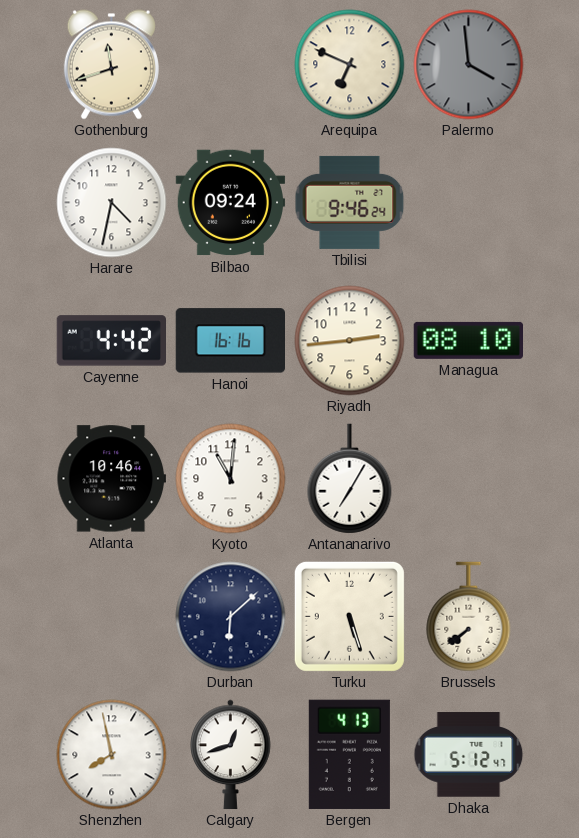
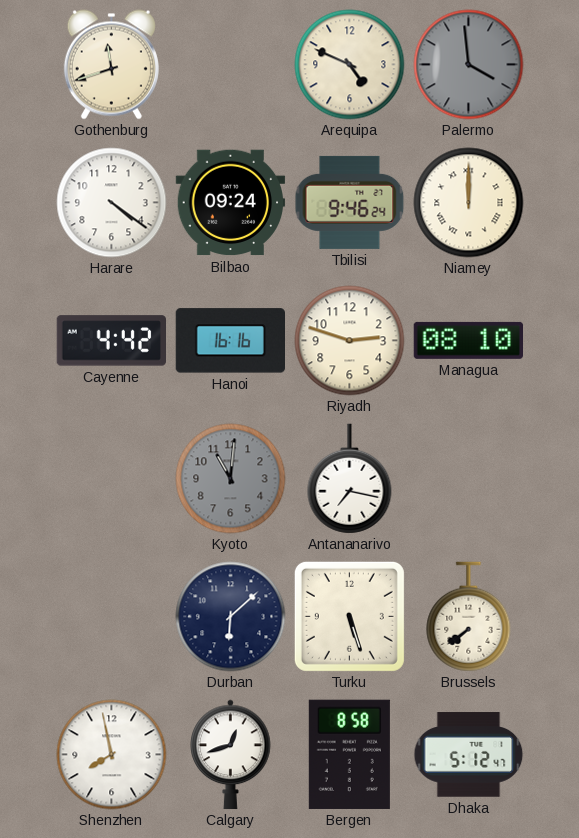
Arequipa: 6:49 -> 4:49 (350, 65)
Harare: 4:32 -> 4:21 (112, 203)
Niamey: none -> 12:00 (469, 203)
Riyadh: 2:44 -> 2:48 (350, 341)
Atlanta: 10:46 -> none (111, 479)
Kyoto dial: white -> grey (231, 479)
Antananarivo: 7:05 -> 7:17 (350, 479)
Bergen: 4:13 -> 8:58 (349, 754)
